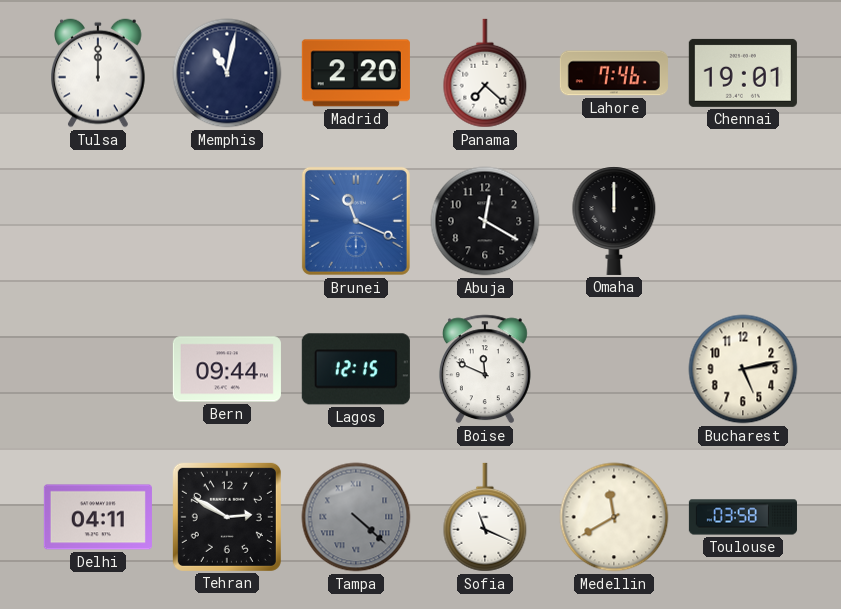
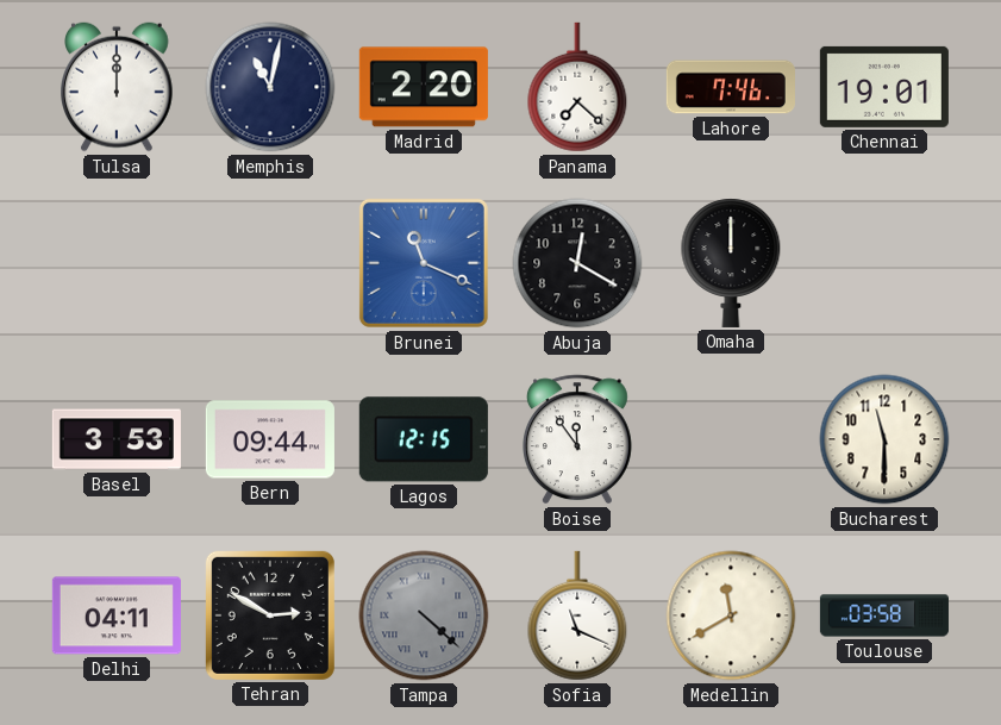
Basel: none -> 3:53 (117, 439)
Boise: 11:49 -> 11:54 (577, 439)
Bucharest: 5:13 -> 11:30 (884, 439)
